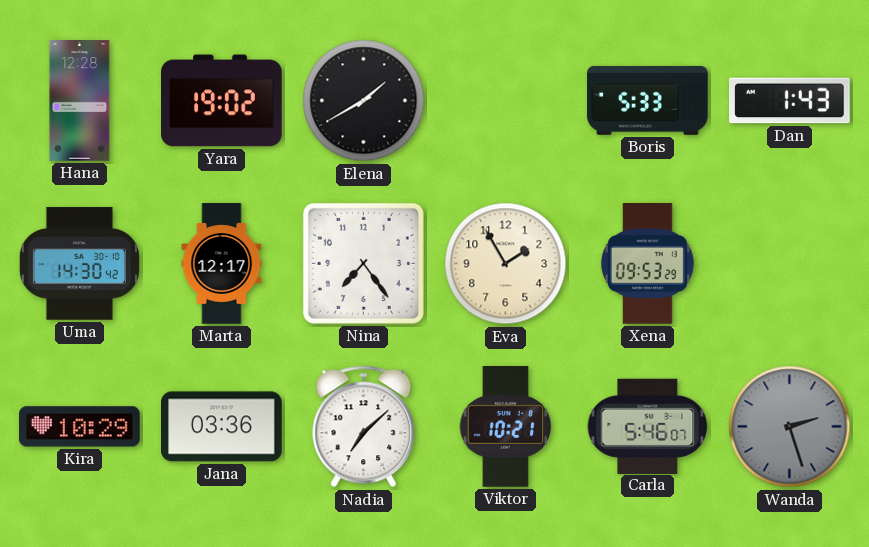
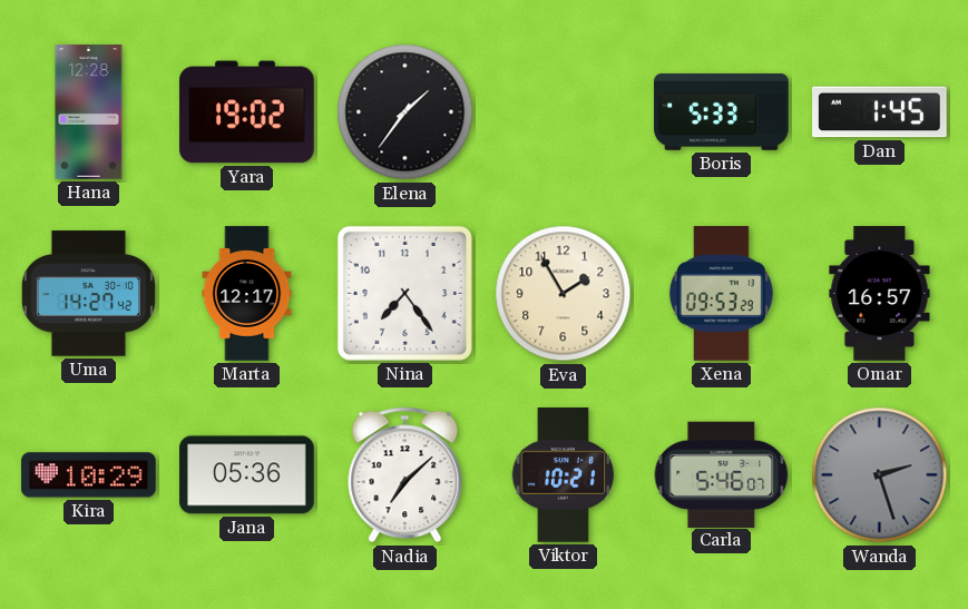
Elena: 1:40 -> 1:36 (405, 112)
Dan: 1:43 -> 1:45 (880, 112)
Uma: 14:30 -> 14:27 (88, 294)
Omar: none -> 16:57 (880, 294)
Jana: 03:36 -> 05:36 (247, 475)
